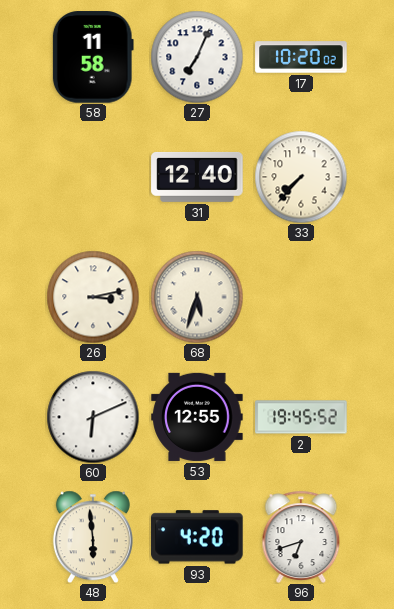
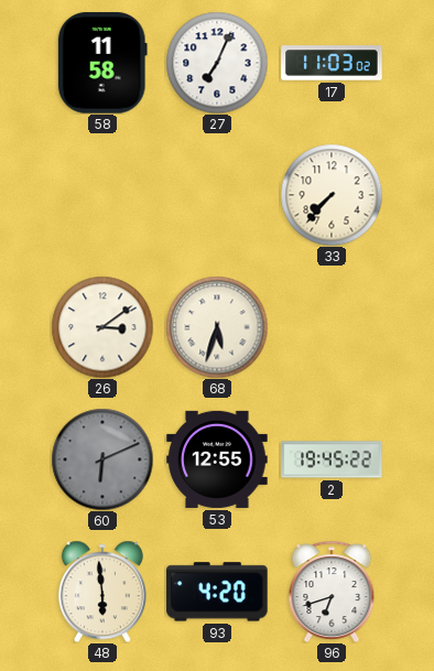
17: 10:20 -> 11:03 (332, 63)
31: 12:40 -> none (197, 177)
26: 3:13 -> 3:09 (102, 327)
60 dial: white -> grey (102, 459)
2: 19:45:52 -> 19:45:22 (332, 459)
